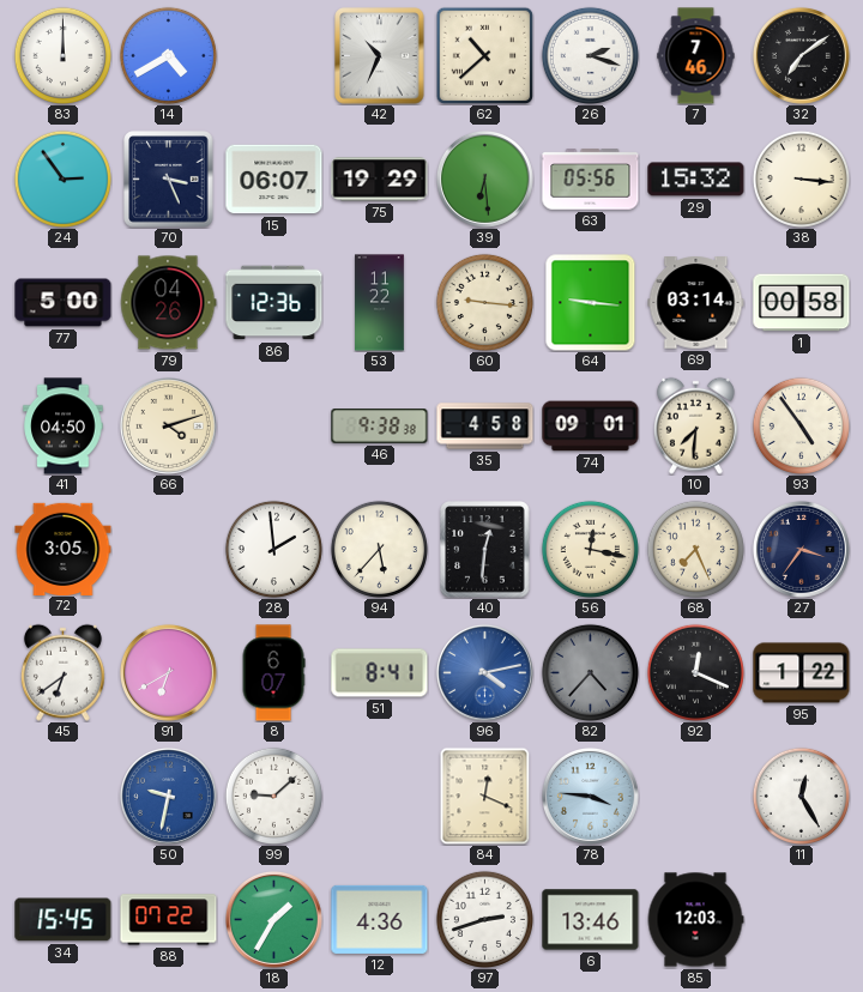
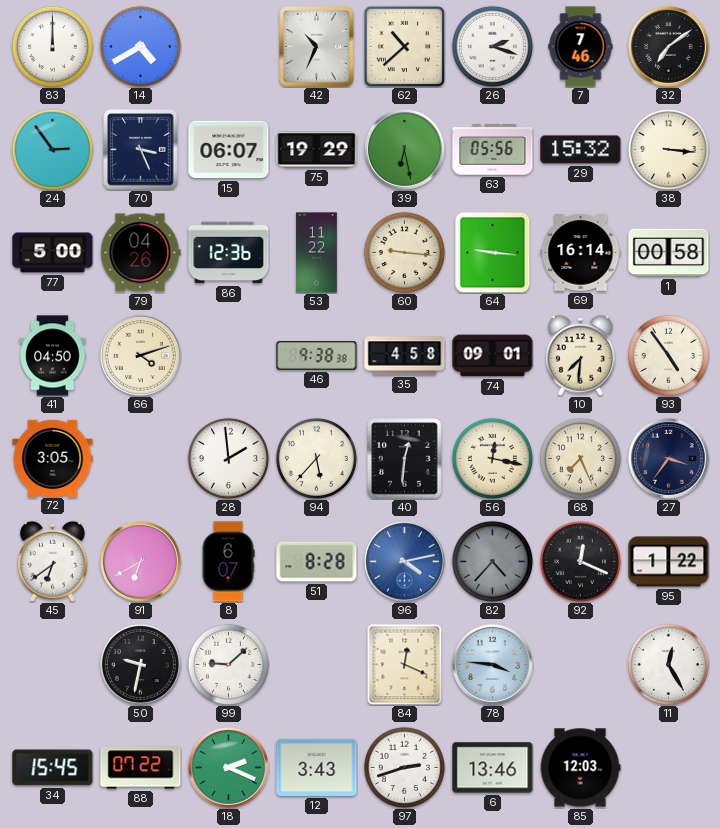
39: 6:29 -> 6:28 (404, 149)
69: 03:14 -> 16:14 (581, 253)
51: 8:41 -> 8:28 (317, 562)
50 dial: blue -> black (140, 664)
18: 1:35 -> 2:19 (228, 767)
12: 4:36 -> 3:43 (317, 767)
